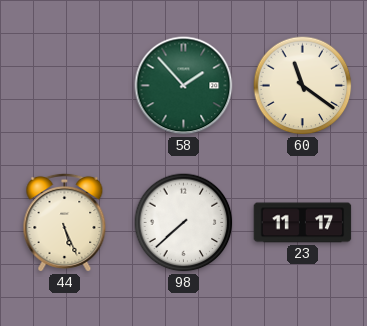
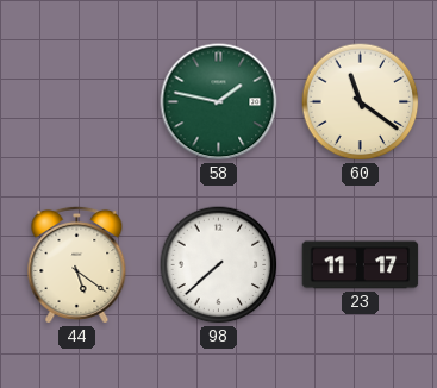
58: 1:53 -> 1:47 (219, 102)
44: 5:26 -> 5:21 (77, 264)
